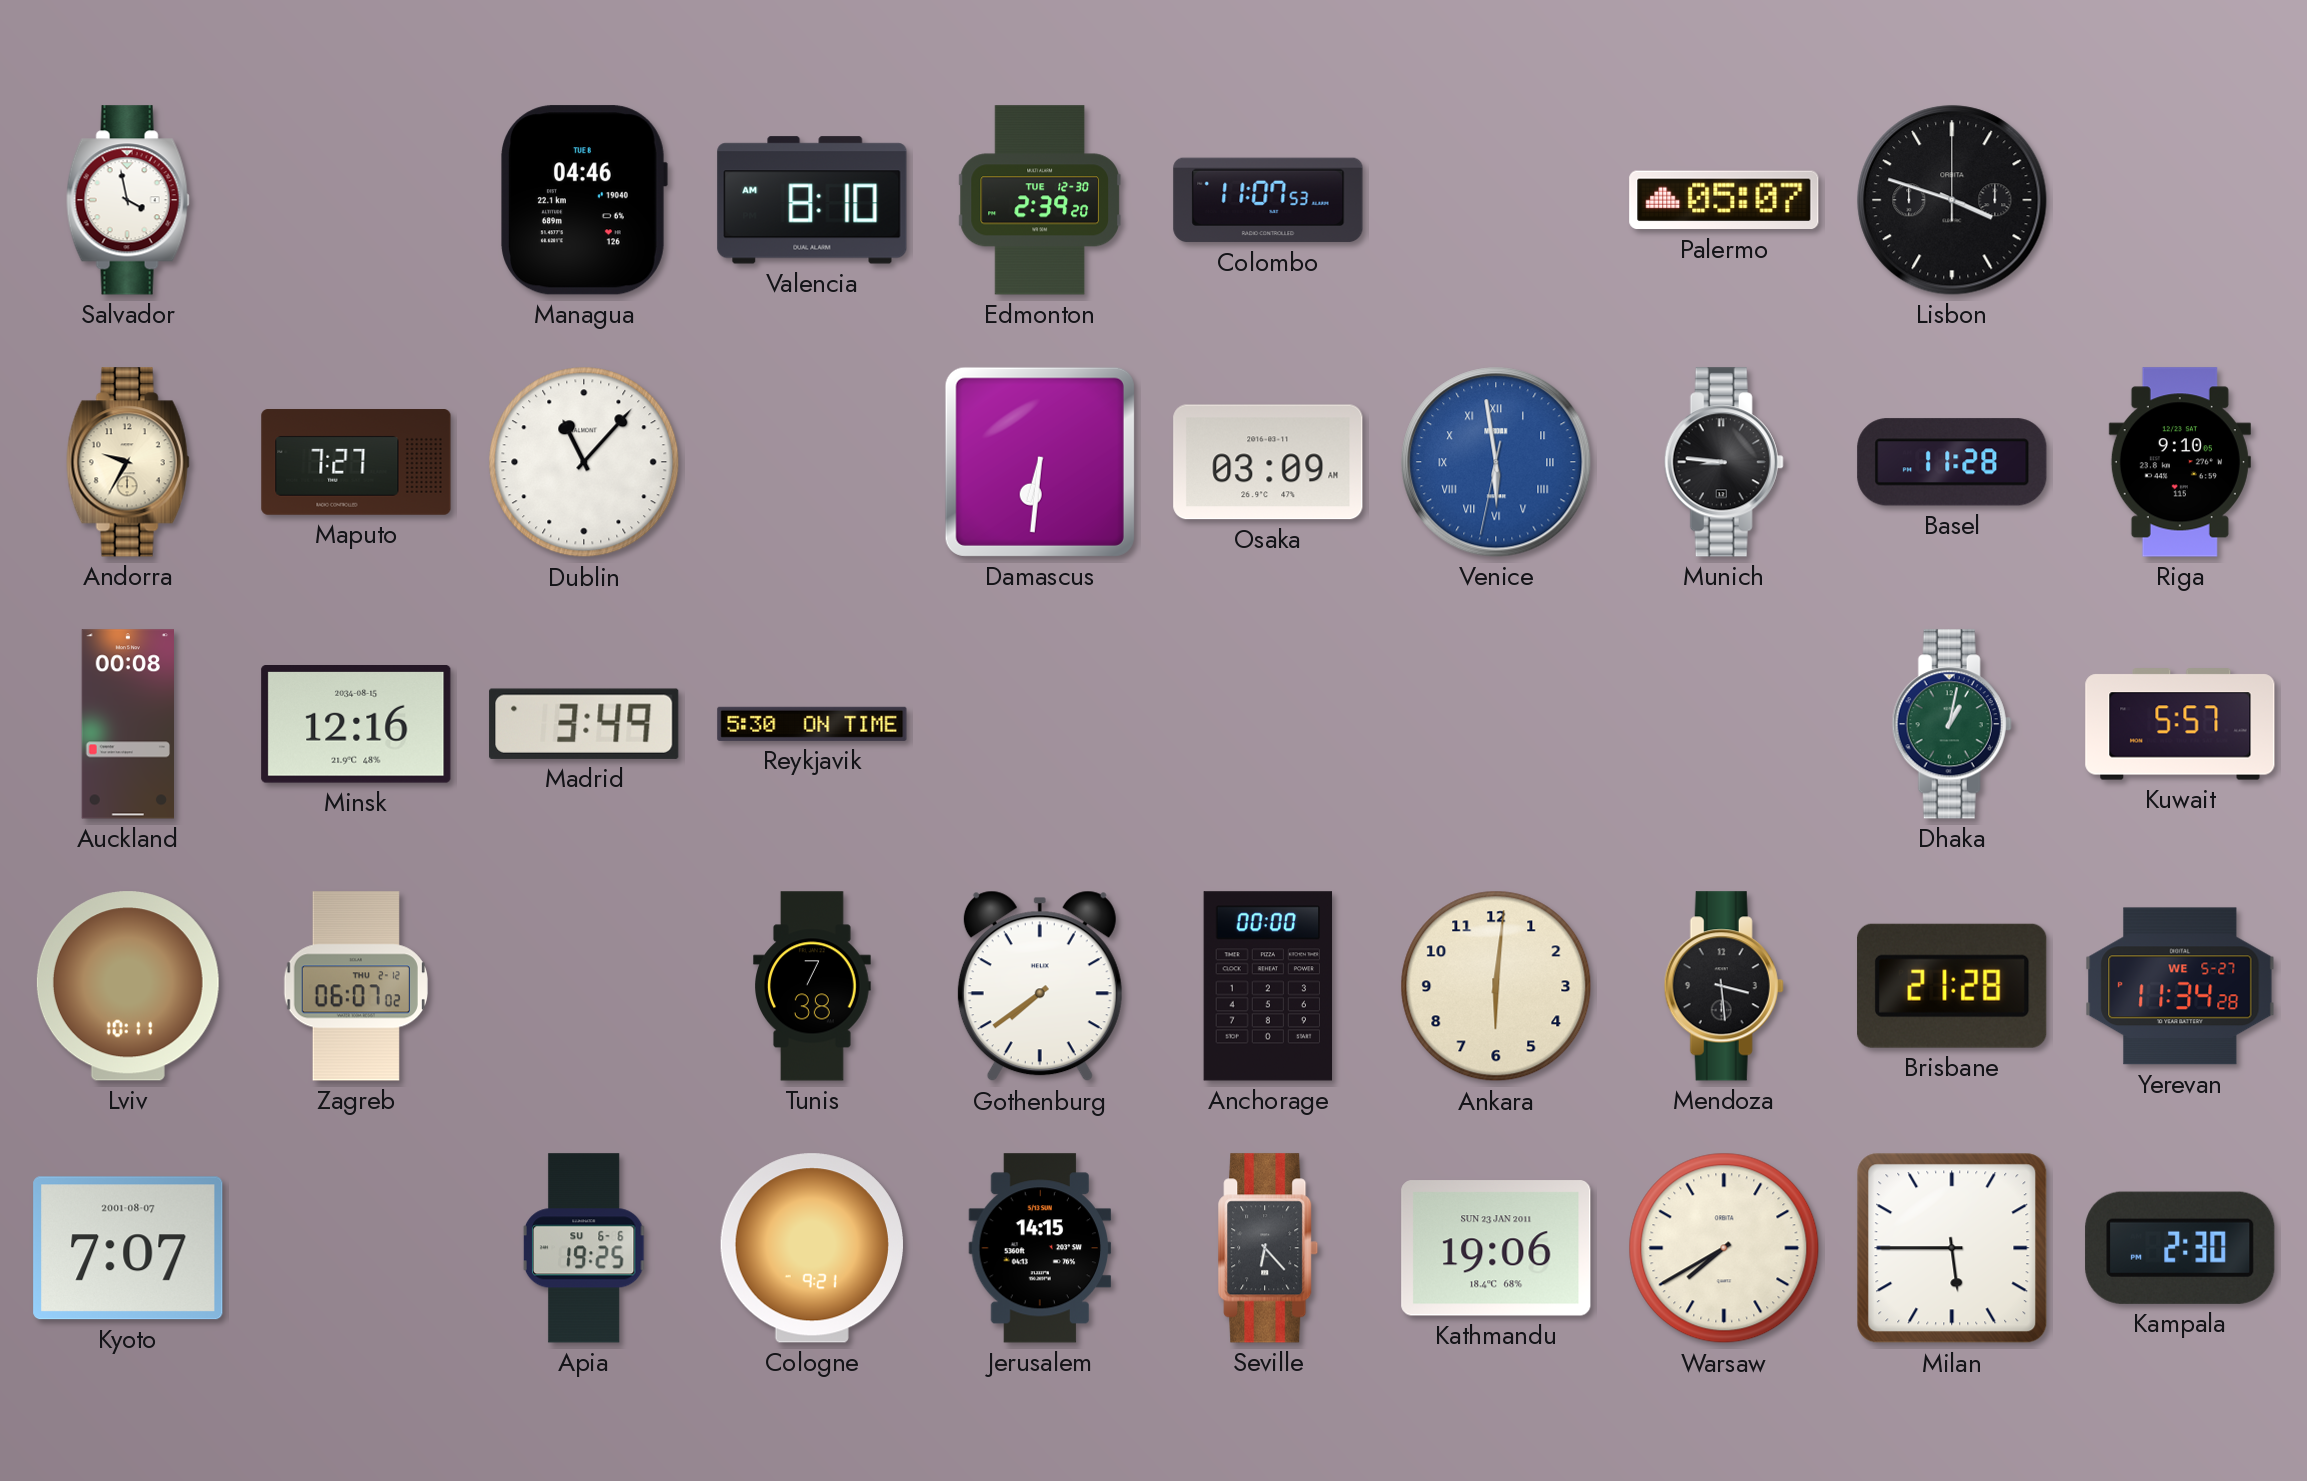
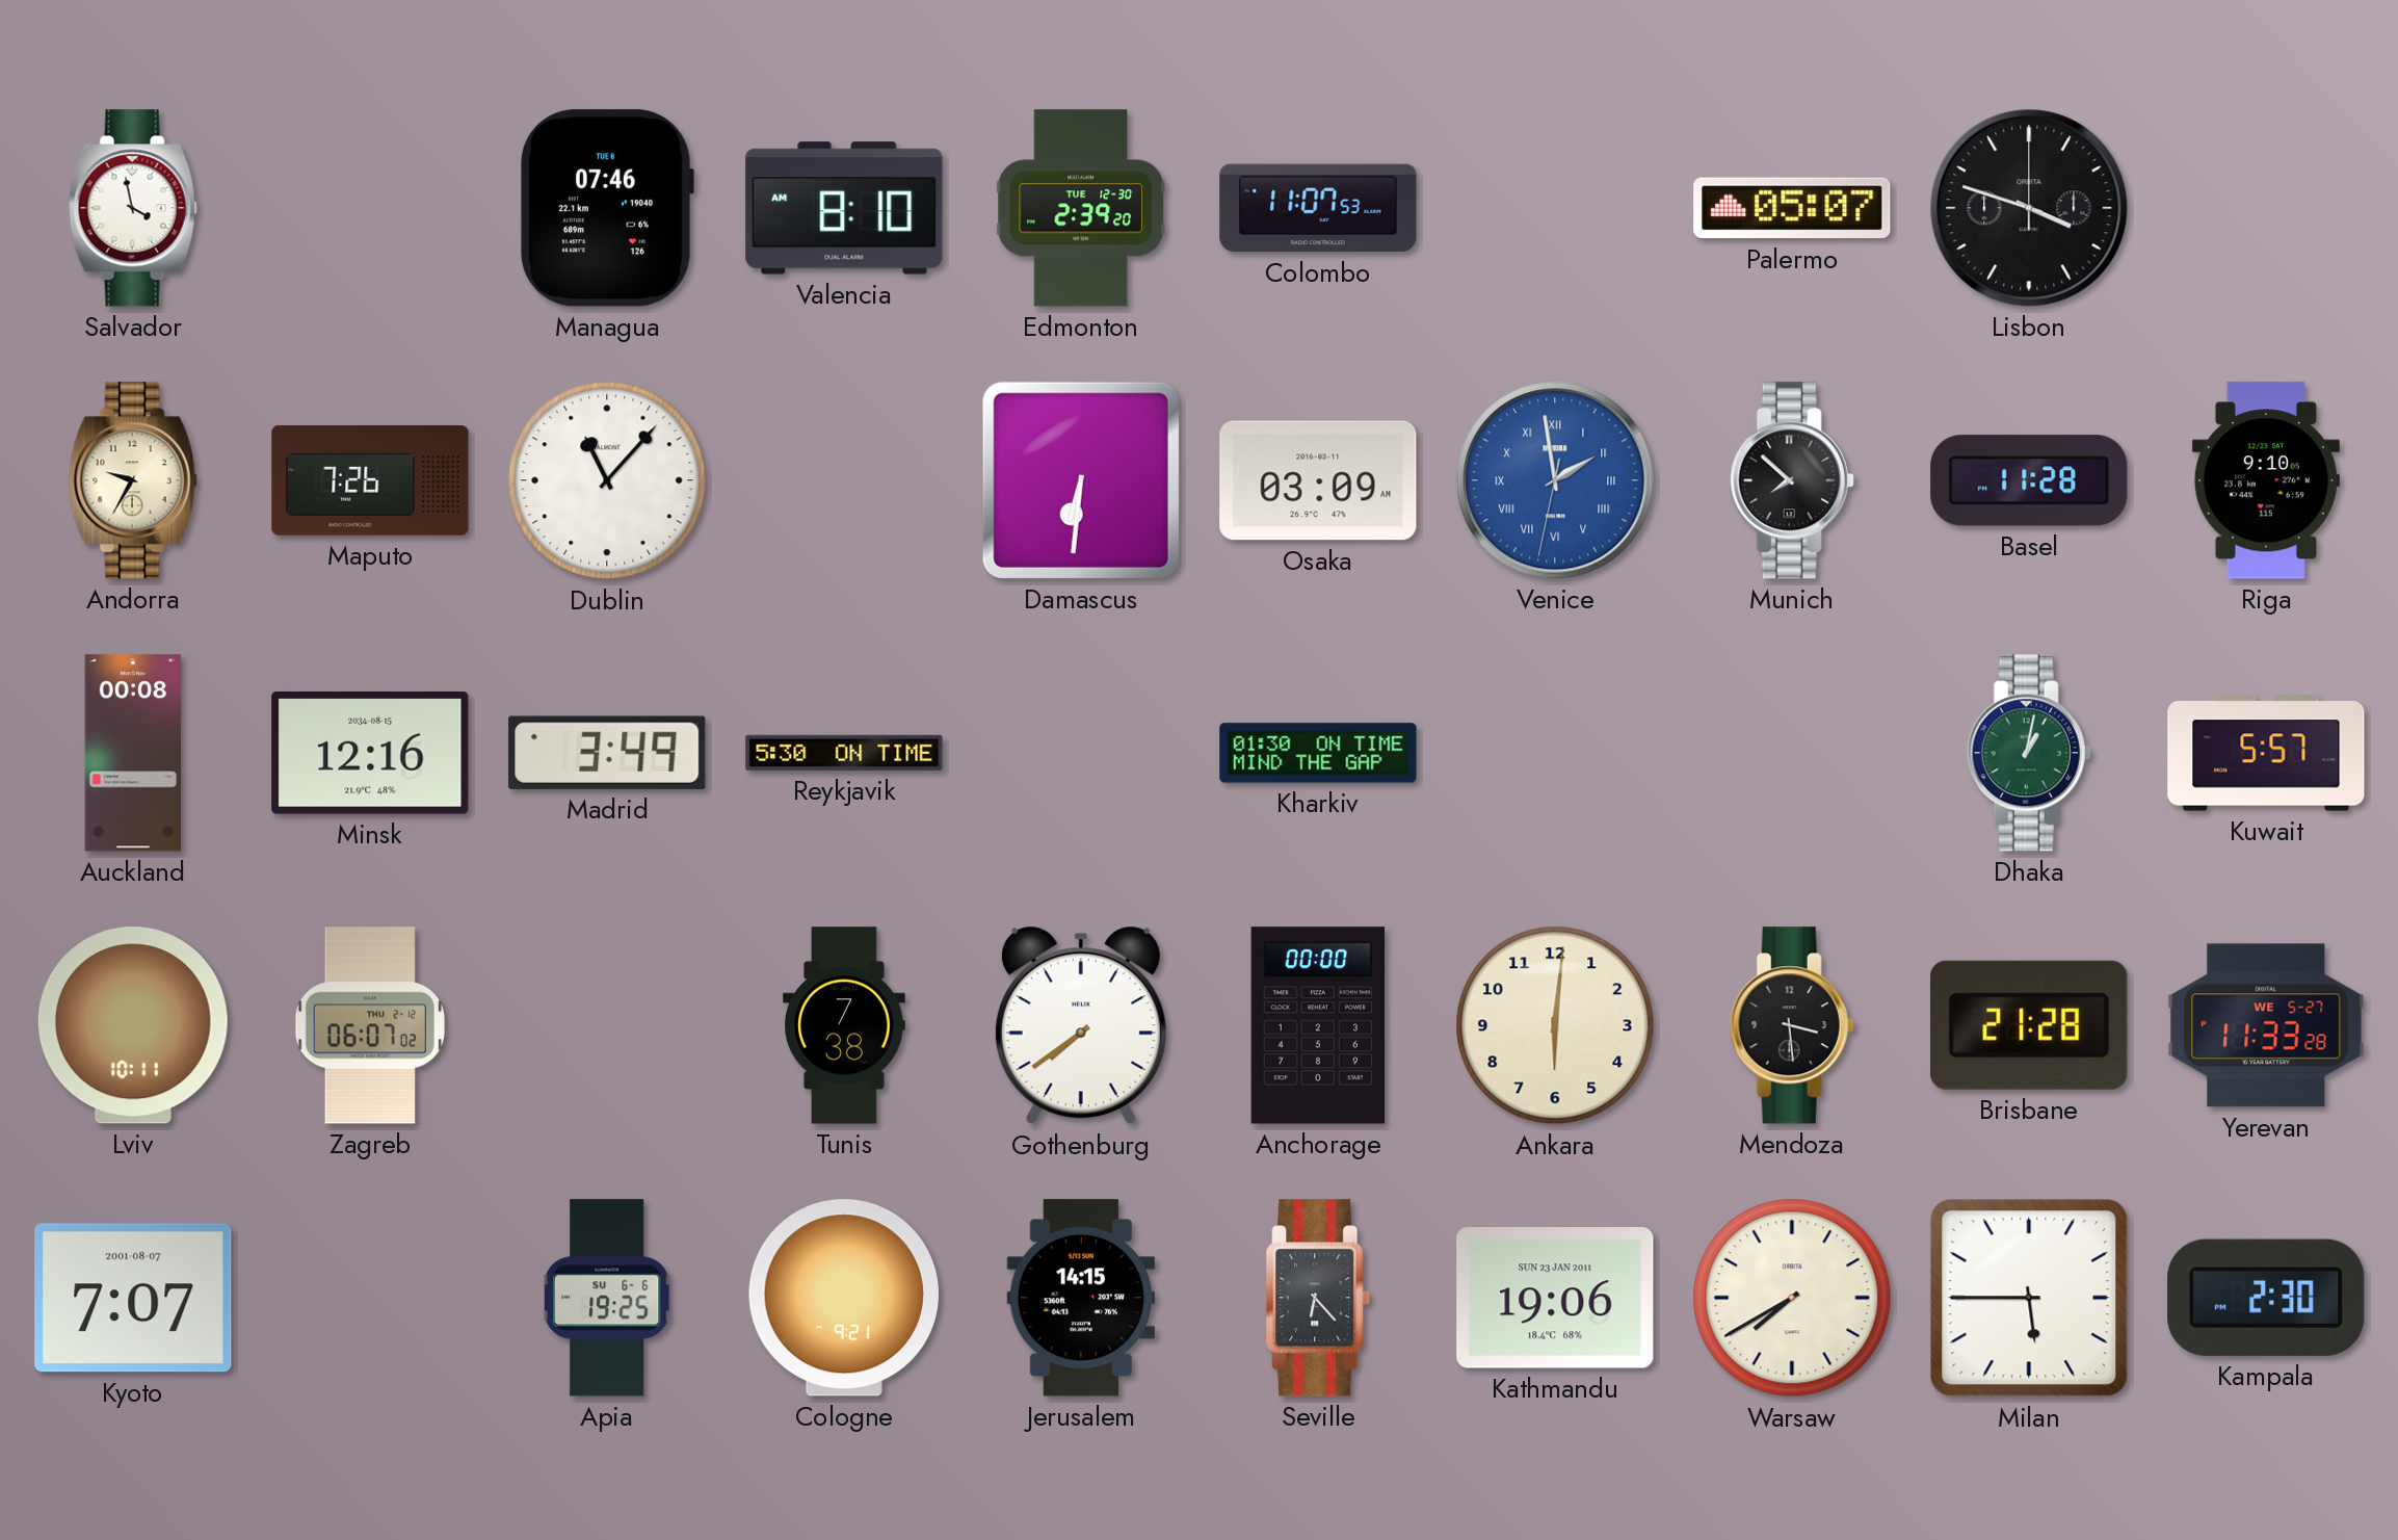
Managua: 04:46 -> 07:46 (607, 208)
Maputo: 7:27 -> 7:26 (370, 480)
Venice: 5:58 -> 1:58 (1555, 480)
Munich: 8:46 -> 7:52 (1792, 480)
Kharkiv: none -> 01:30 (1318, 753)
Yerevan: 11:34 -> 11:33 (2266, 1025)
